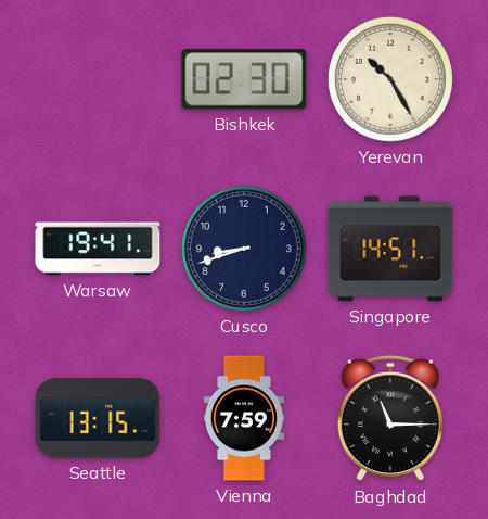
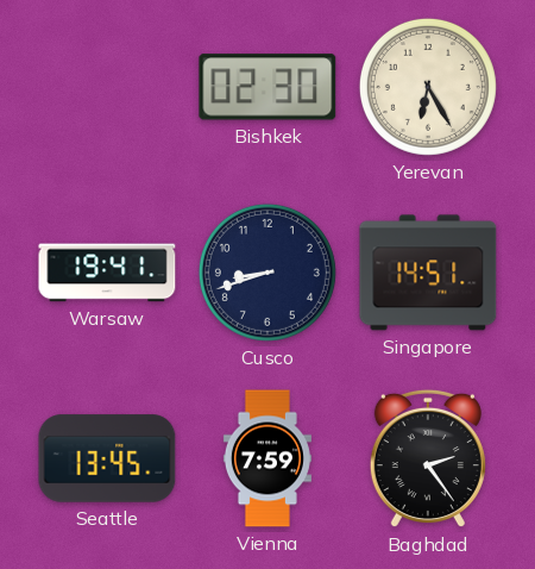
Yerevan: 10:25 -> 6:25 (428, 87)
Seattle: 13:15 -> 13:45 (107, 458)
Baghdad: 11:15 -> 2:24 (428, 458)
